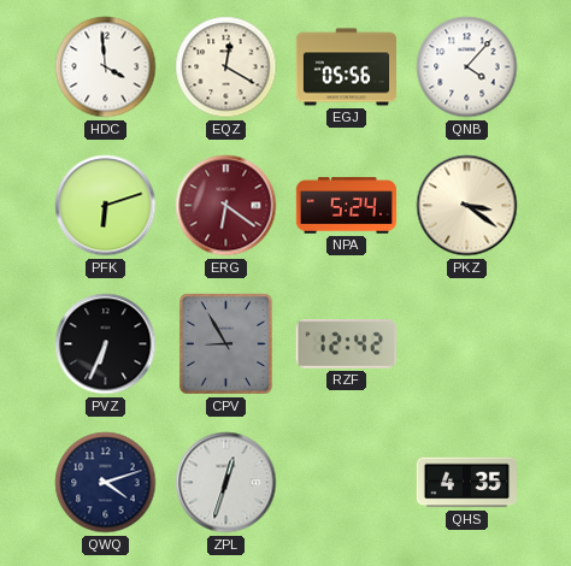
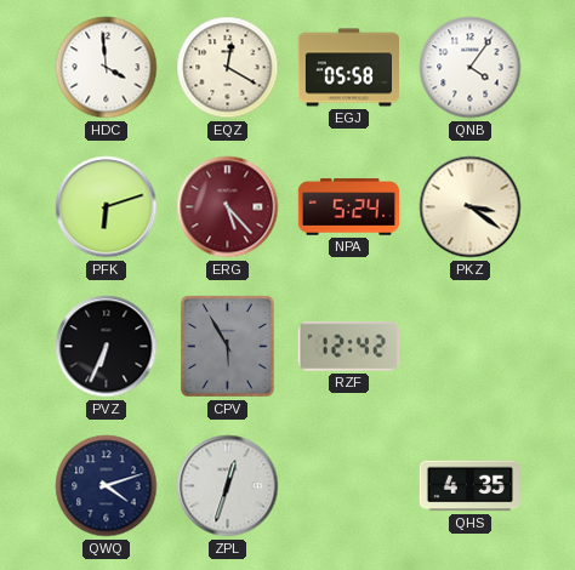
EGJ: 05:56 -> 05:58 (348, 68)
QNB: 4:07 -> 4:06 (471, 68)
ERG: 6:21 -> 5:23 (228, 207)
CPV: 8:55 -> 5:55 (227, 346)
